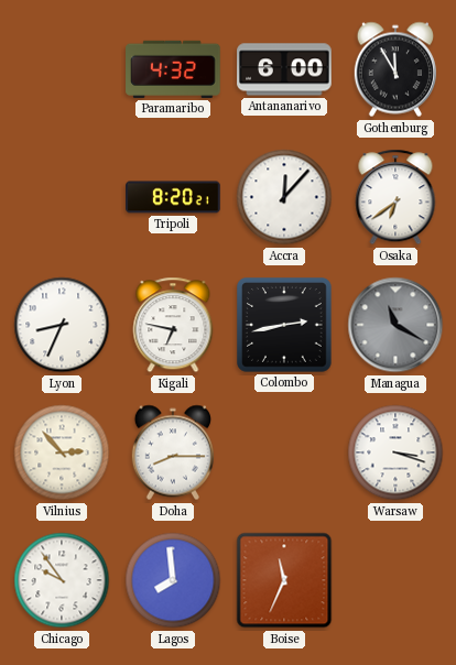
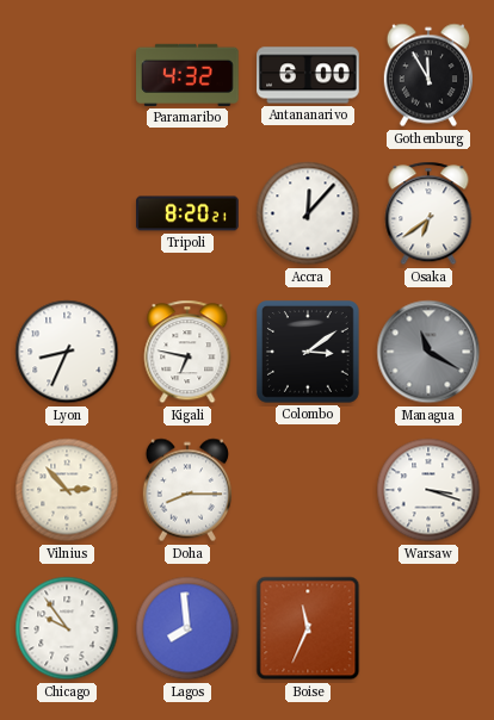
Colombo: 2:43 -> 3:09 (309, 353)
